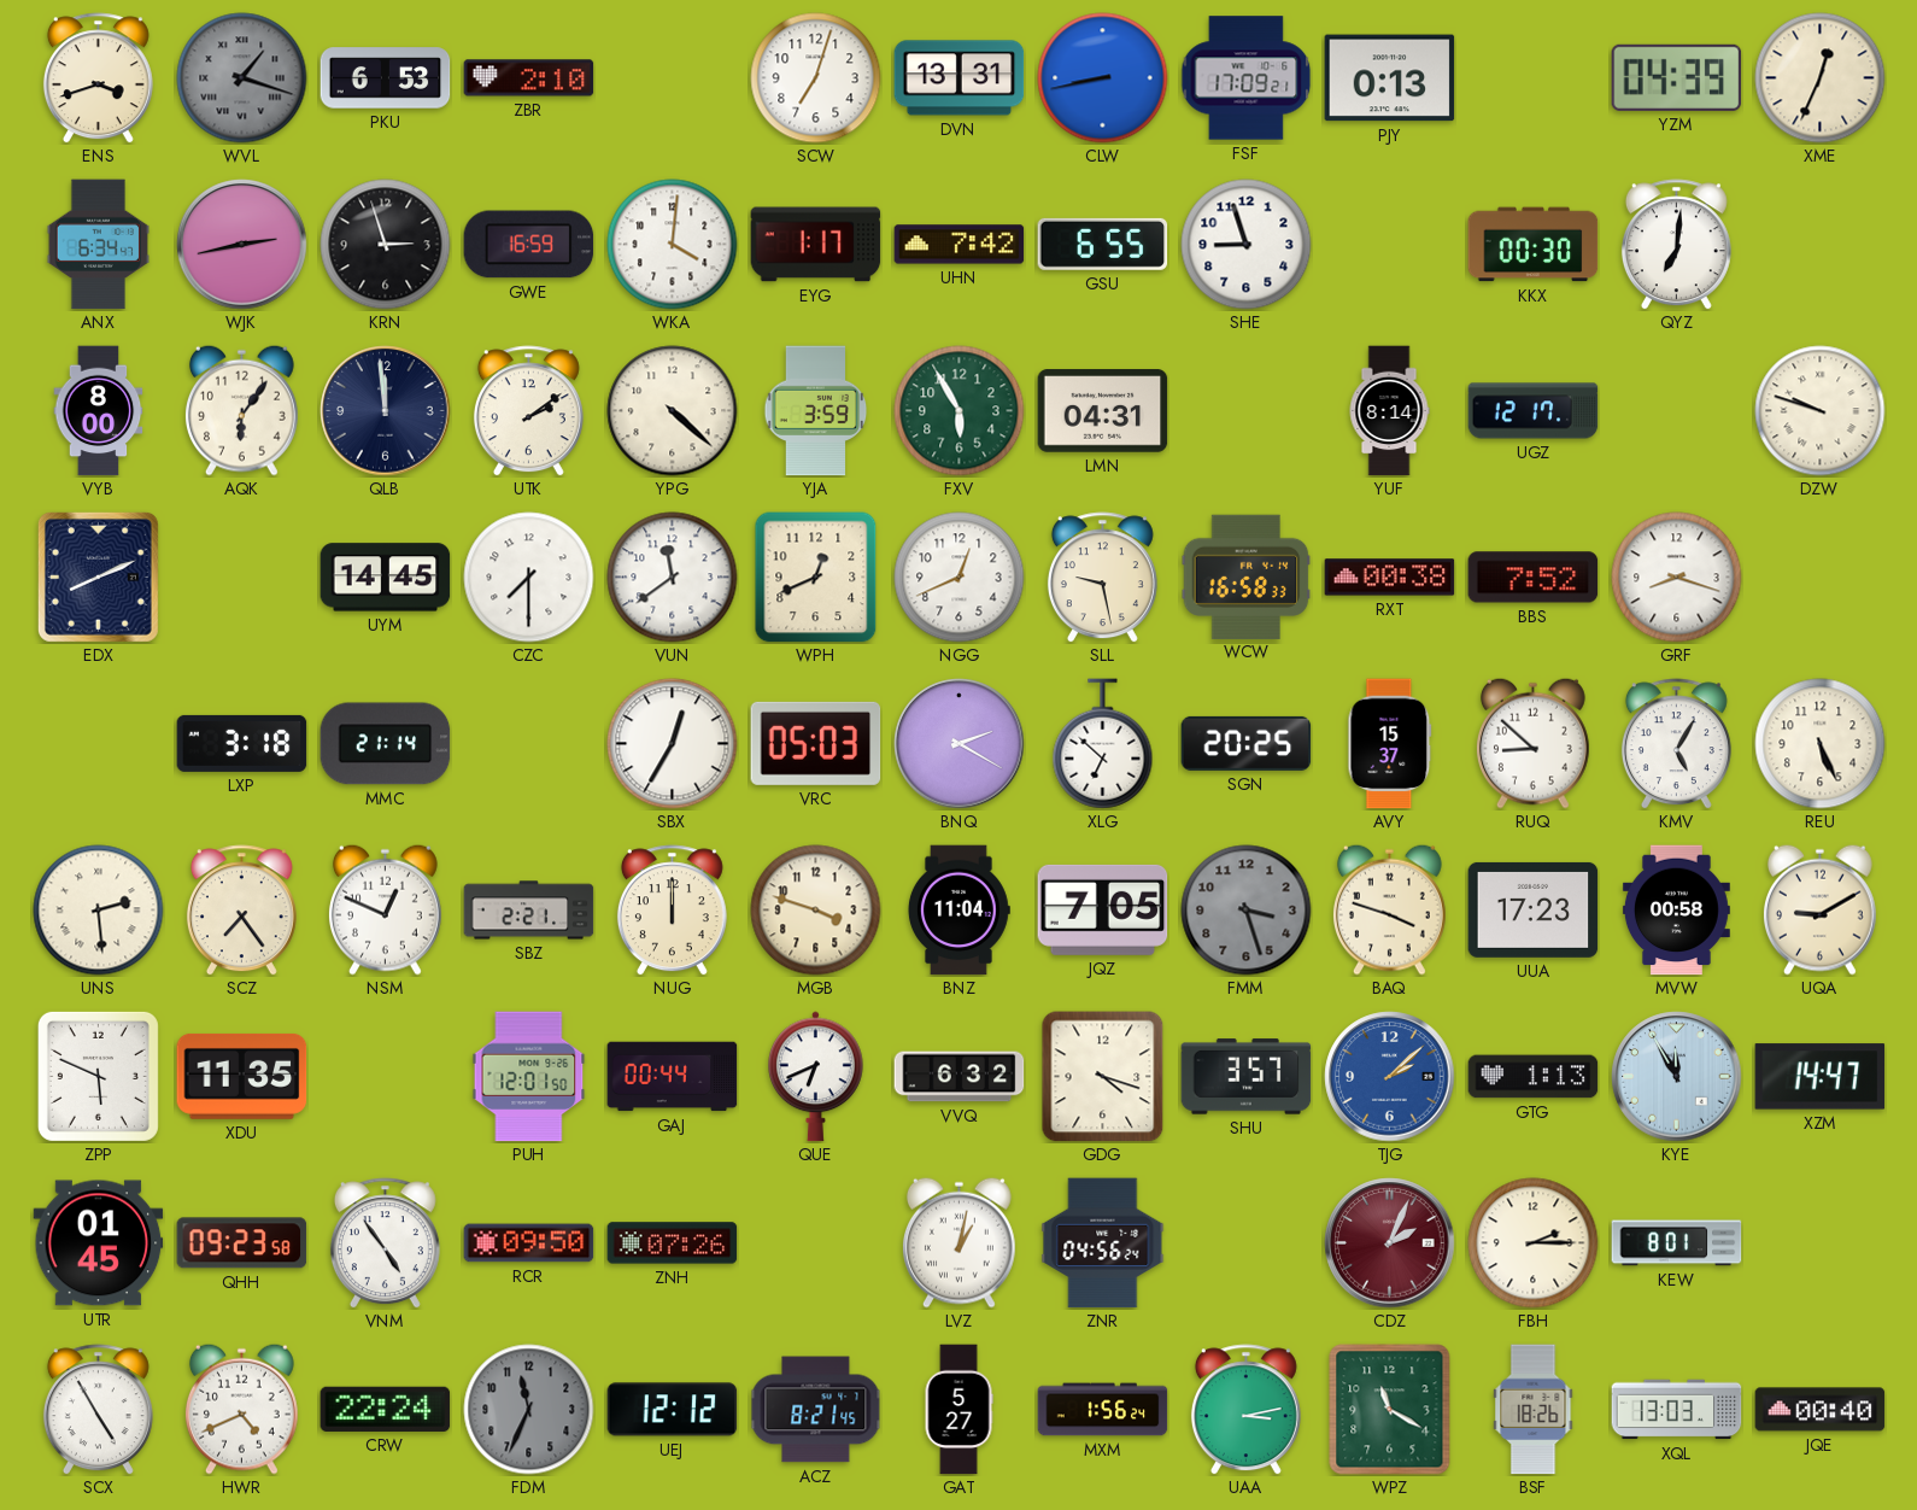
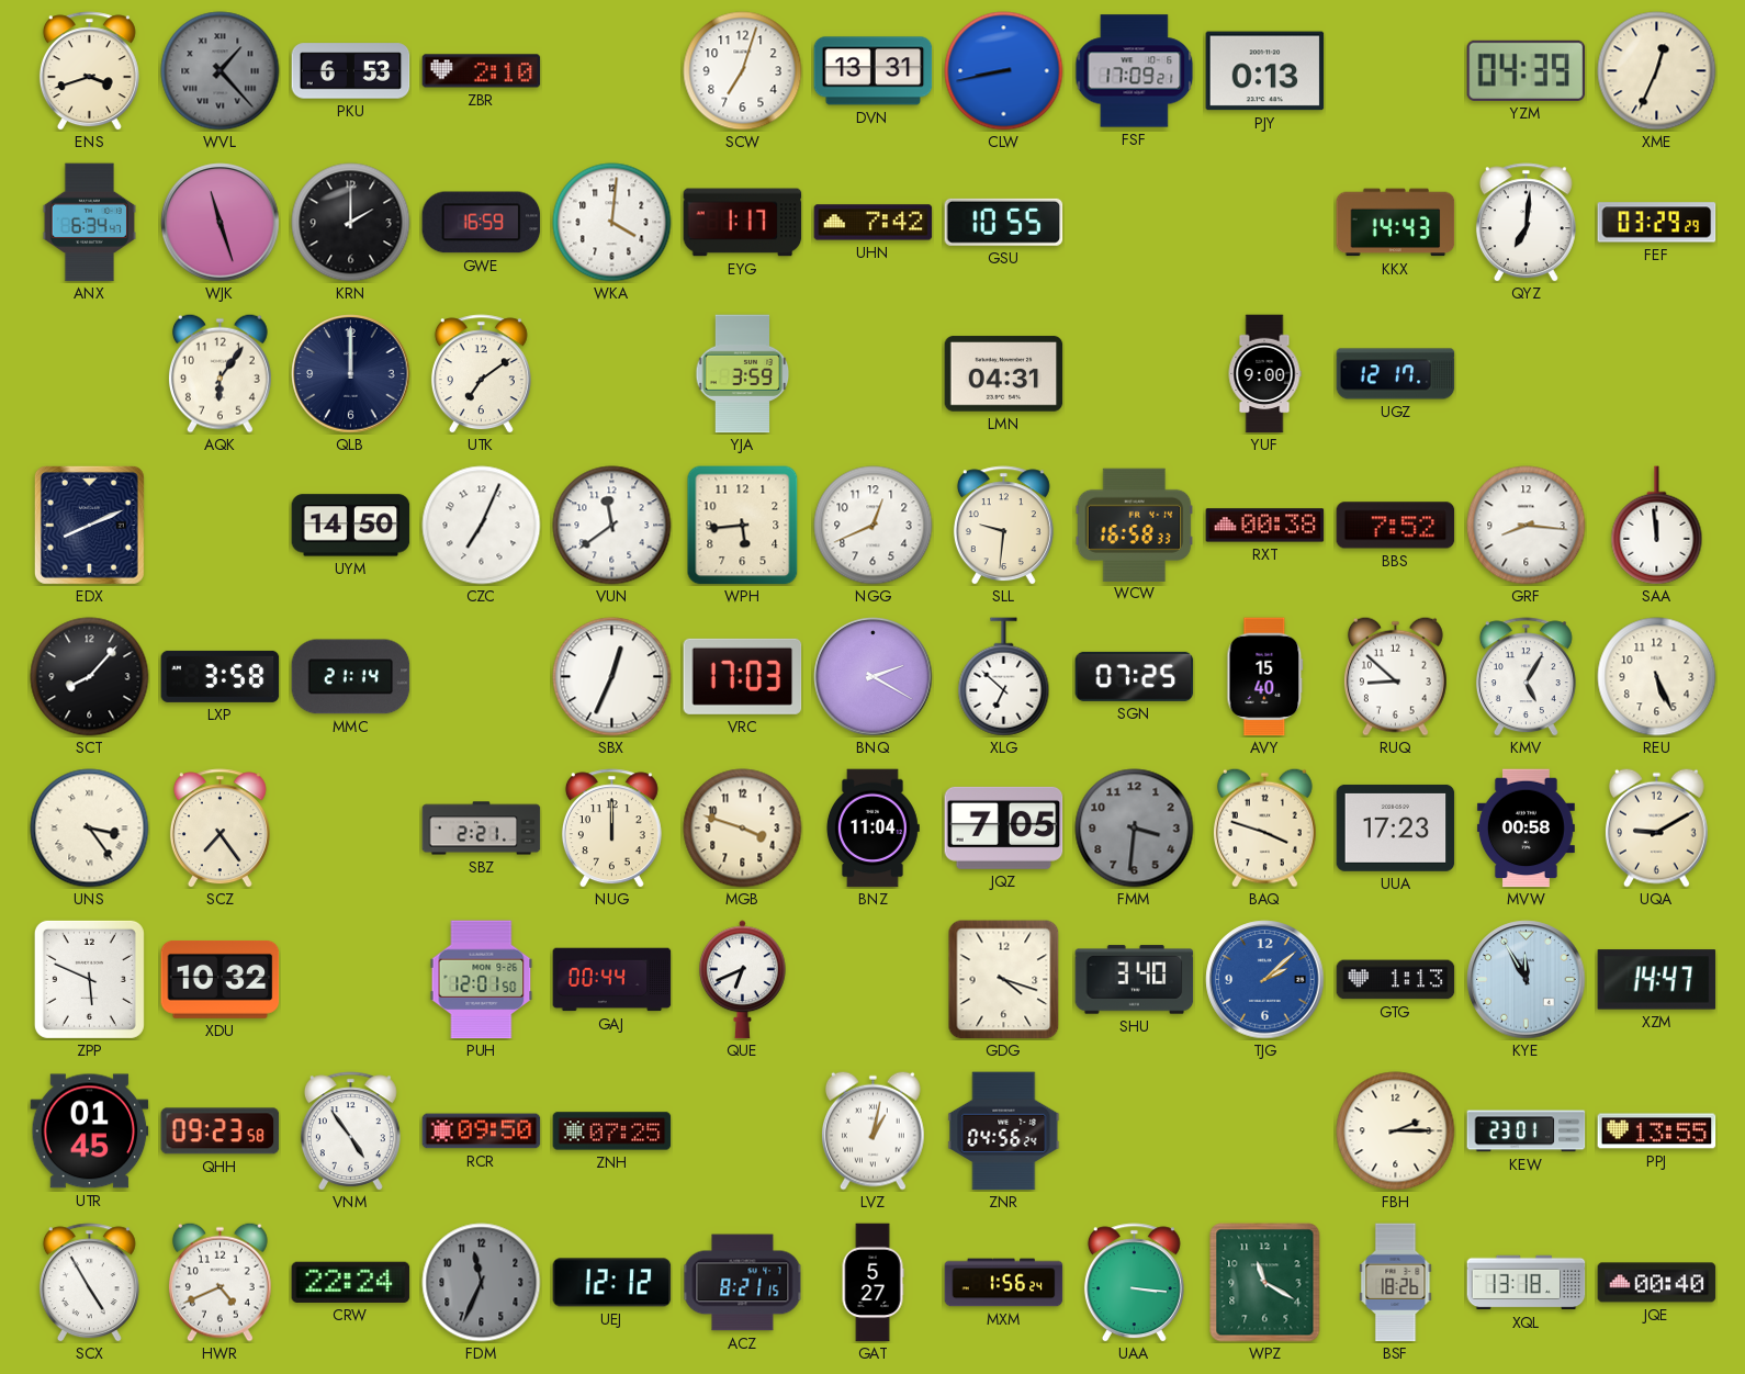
WVL: 1:18 -> 1:23 (221, 71)
WJK: 2:43 -> 11:27 (221, 223)
KRN: 2:57 -> 2:00 (351, 223)
GSU: 6:55 -> 10:55 (1004, 222)
SHE: 8:57 -> none (1247, 245)
KKX: 00:30 -> 14:43 (1396, 223)
FEF: none -> 03:29 (1657, 223)
VYB: 8:00 -> none (99, 411)
QLB: 11:59 -> 12:00 (351, 374)
UTK: 2:09 -> 7:09 (481, 374)
YPG: 4:22 -> none (673, 411)
FXV: 5:55 -> none (960, 411)
YUF: 8:14 -> 9:00 (1264, 374)
DZW: 9:48 -> none (1821, 411)
UYM: 14:45 -> 14:50 (351, 526)
CZC: 7:30 -> 7:04 (482, 526)
WPH: 12:41 -> 5:44 (743, 526)
SLL: 9:28 -> 9:31 (1003, 526)
GRF: 8:18 -> 8:16 (1527, 526)
SAA: none -> 11:59 (1657, 526)
SCT: none -> 8:07 (90, 677)
LXP: 3:18 -> 3:58 (221, 676)
SBX: 12:35 -> 12:34 (612, 677)
VRC: 05:03 -> 17:03 (743, 676)
SGN: 20:25 -> 07:25 (1135, 676)
AVY: 15:37 -> 15:40 (1265, 677)
UNS: 2:29 -> 3:24 (90, 829)
NSM: 12:49 -> none (385, 909)
FMM: 3:27 -> 3:31 (1135, 829)
XDU: 11:35 -> 10:32 (221, 979)
VVQ: 6:32 -> none (960, 1077)
SHU: 3:57 -> 3:40 (1135, 980)
ZNH: 07:26 -> 07:25 (612, 1131)
CDZ: 2:04 -> none (1390, 1243)
KEW: 8:01 -> 23:01 (1527, 1131)
PPJ: none -> 13:55 (1657, 1131)
ACZ: 8:21:45 -> 8:21:15 (743, 1283)
UAA: 3:13 -> 3:16 (1134, 1283)
XQL: 13:03 -> 13:18 (1527, 1283)
